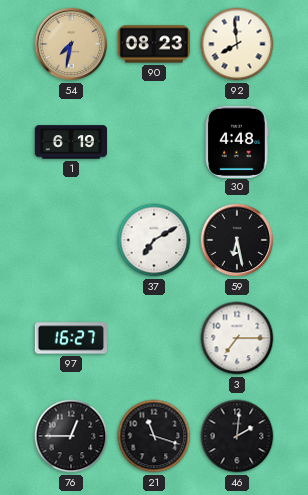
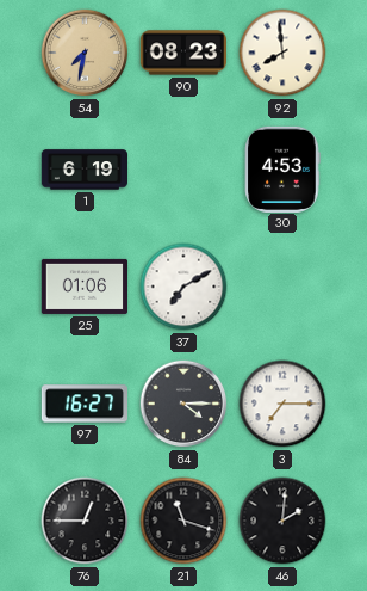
30: 4:48 -> 4:53 (282, 168)
25: none -> 01:06 (83, 287)
59: 6:28 -> none (237, 240)
84: none -> 4:15 (183, 404)
